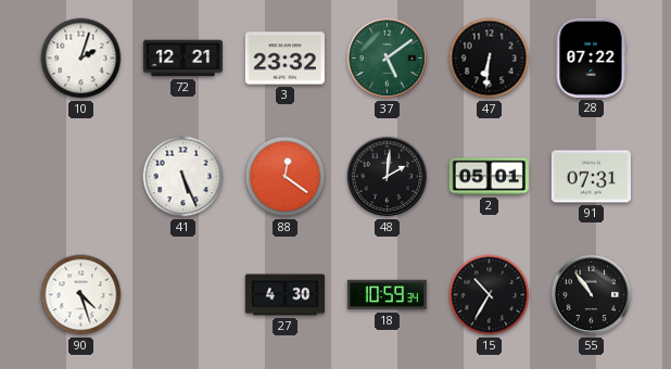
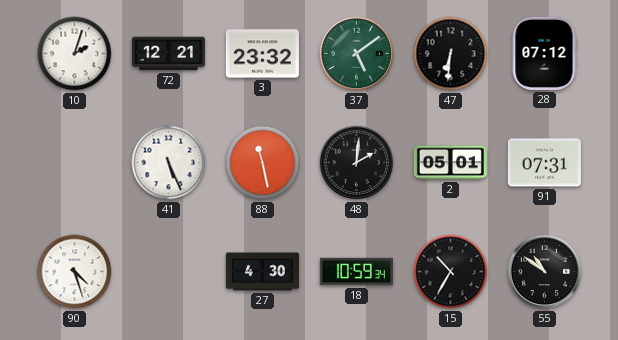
28: 07:22 -> 07:12 (544, 53)
88: 12:21 -> 11:28 (263, 163)
55: 10:54 -> 10:51 (545, 272)
